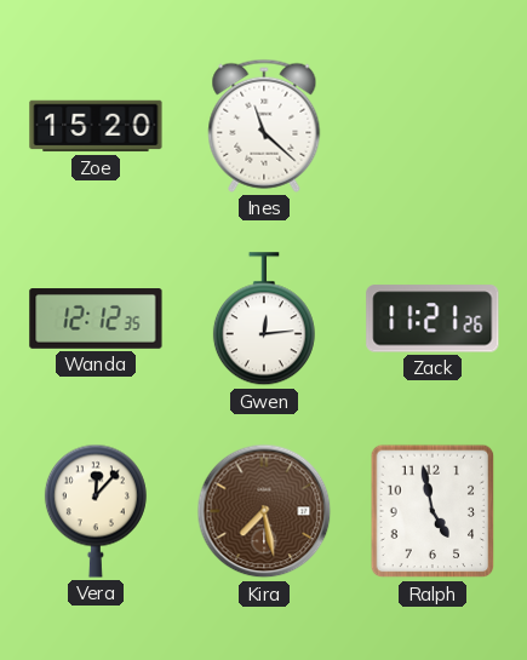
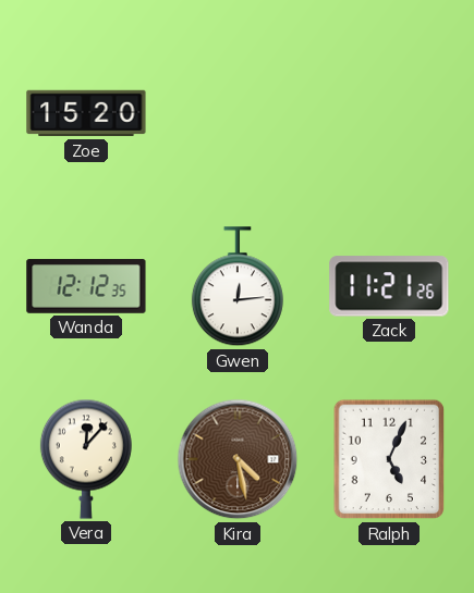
Ines: 11:22 -> none (264, 126)
Kira: 7:28 -> 4:28 (238, 459)
Ralph: 4:58 -> 5:04 (389, 459)
